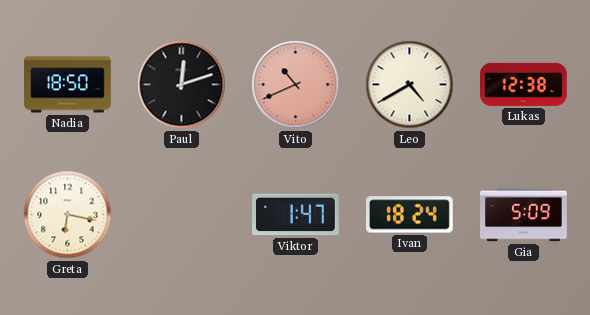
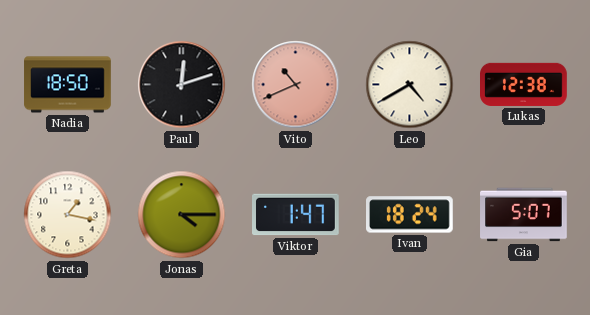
Greta: 6:17 -> 1:17 (68, 215)
Jonas: none -> 4:15 (182, 215)
Gia: 5:09 -> 5:07 (524, 215)
